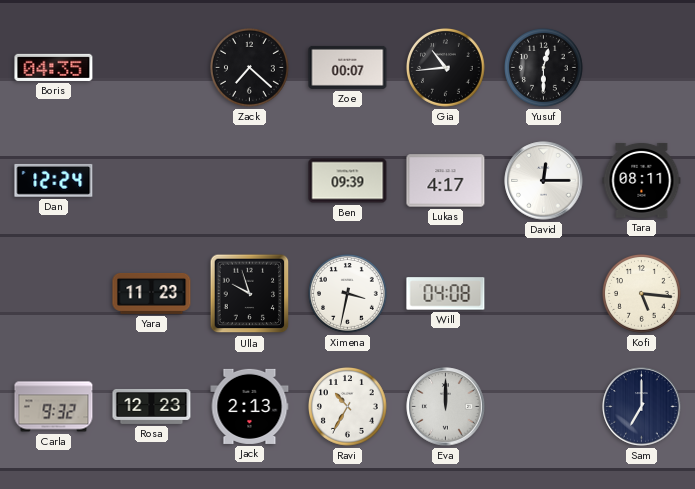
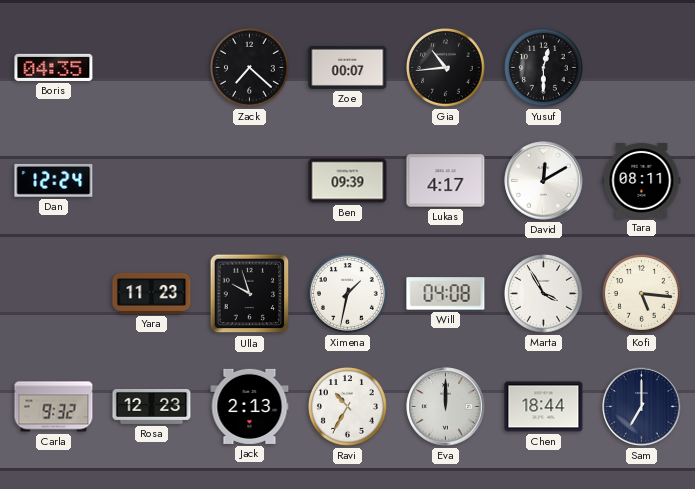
David: 12:15 -> 12:10 (544, 181)
Ximena: 3:32 -> 1:32 (348, 294)
Marta: none -> 3:55 (544, 294)
Chen: none -> 18:44 (544, 407)
